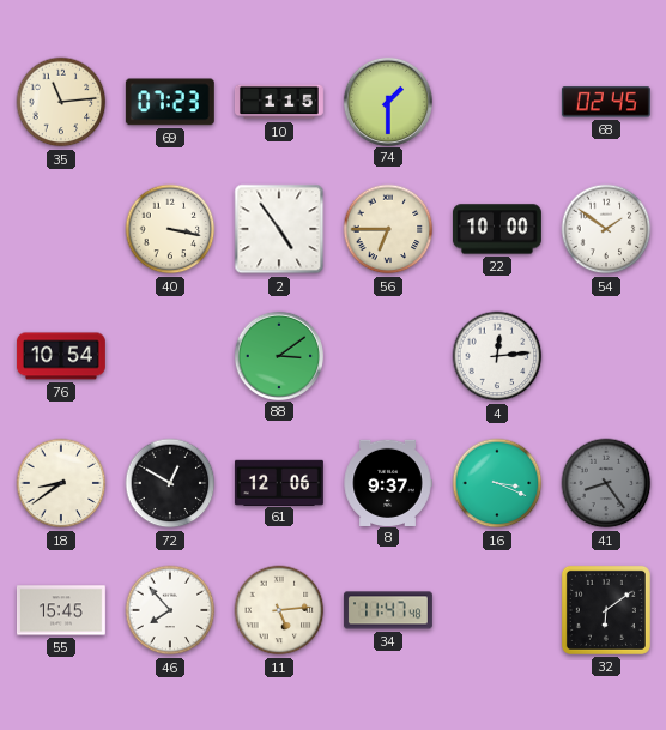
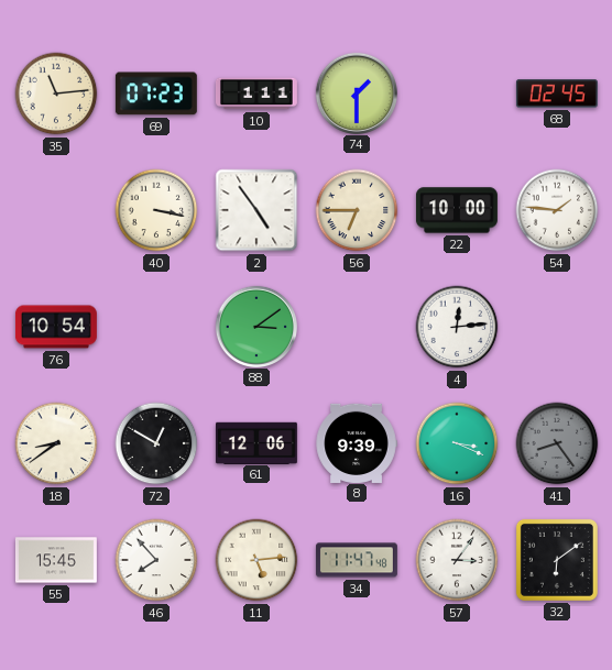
10: 1:15 -> 1:11 (256, 94)
54: 1:51 -> 1:46 (557, 210)
8: 9:37 -> 9:39 (357, 442)
57: none -> 3:06 (457, 560)
